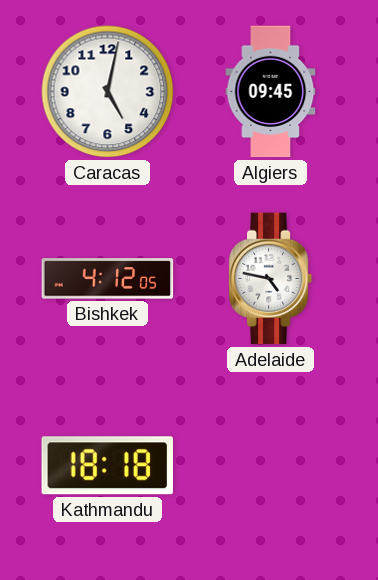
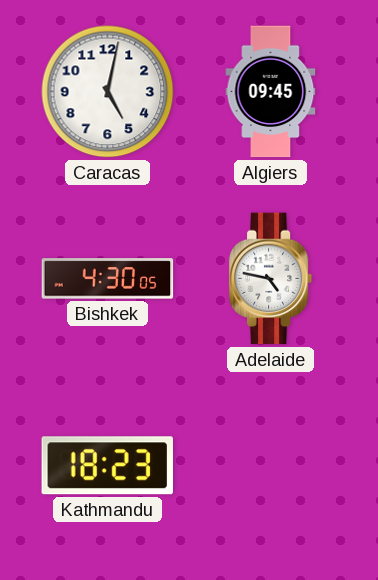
Bishkek: 4:12 -> 4:30 (108, 279)
Kathmandu: 18:18 -> 18:23 (107, 466)
